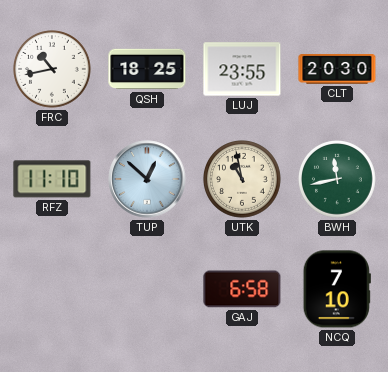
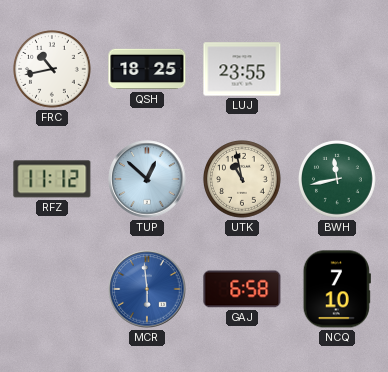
CLT: 20:30 -> none (337, 70)
RFZ: 11:10 -> 11:12 (52, 179)
MCR: none -> 5:59 (147, 289)
